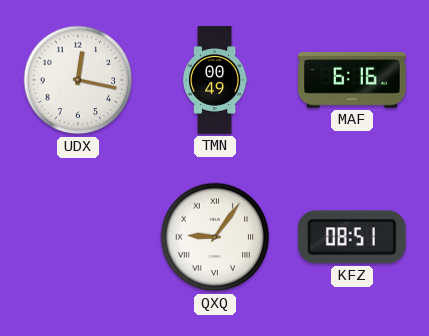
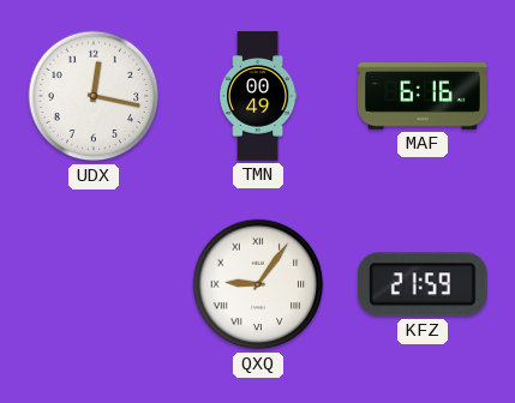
KFZ: 08:51 -> 21:59 (423, 284)
